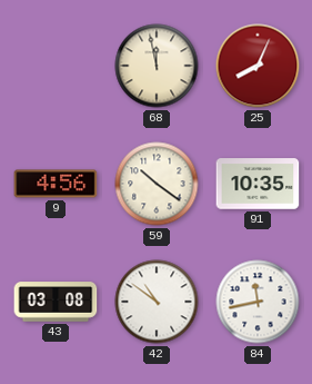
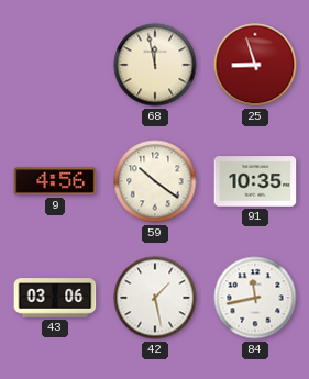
25: 8:04 -> 8:57 (255, 65)
43: 03:08 -> 03:06 (55, 298)
42: 10:51 -> 1:28 (155, 298)
